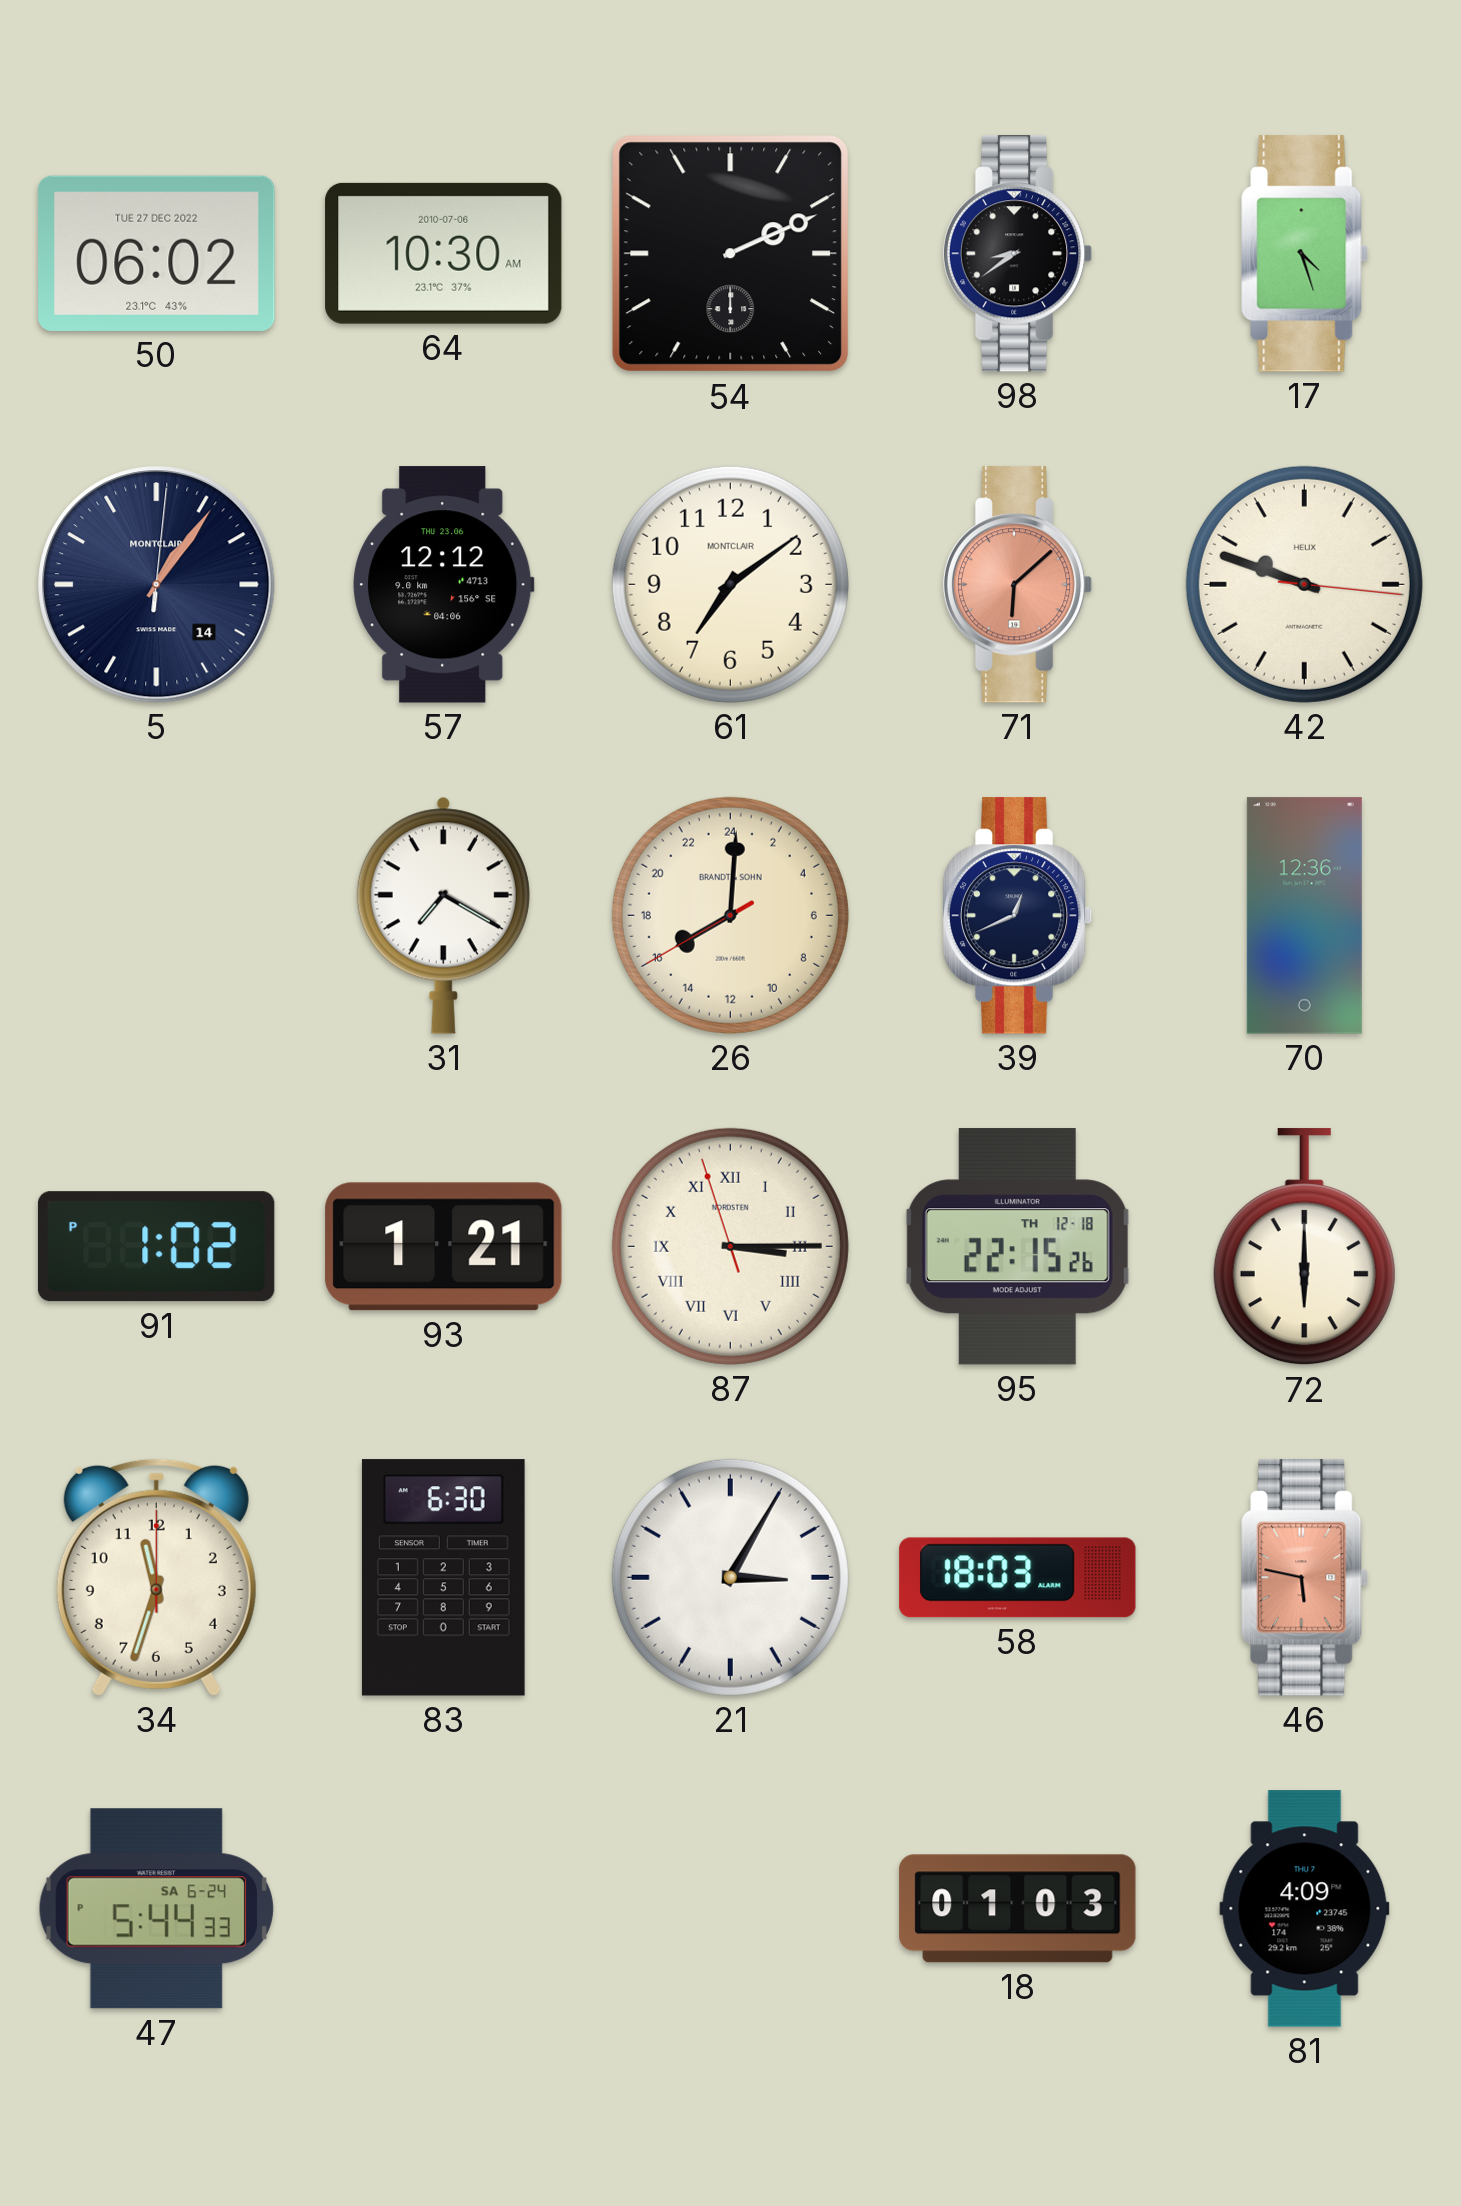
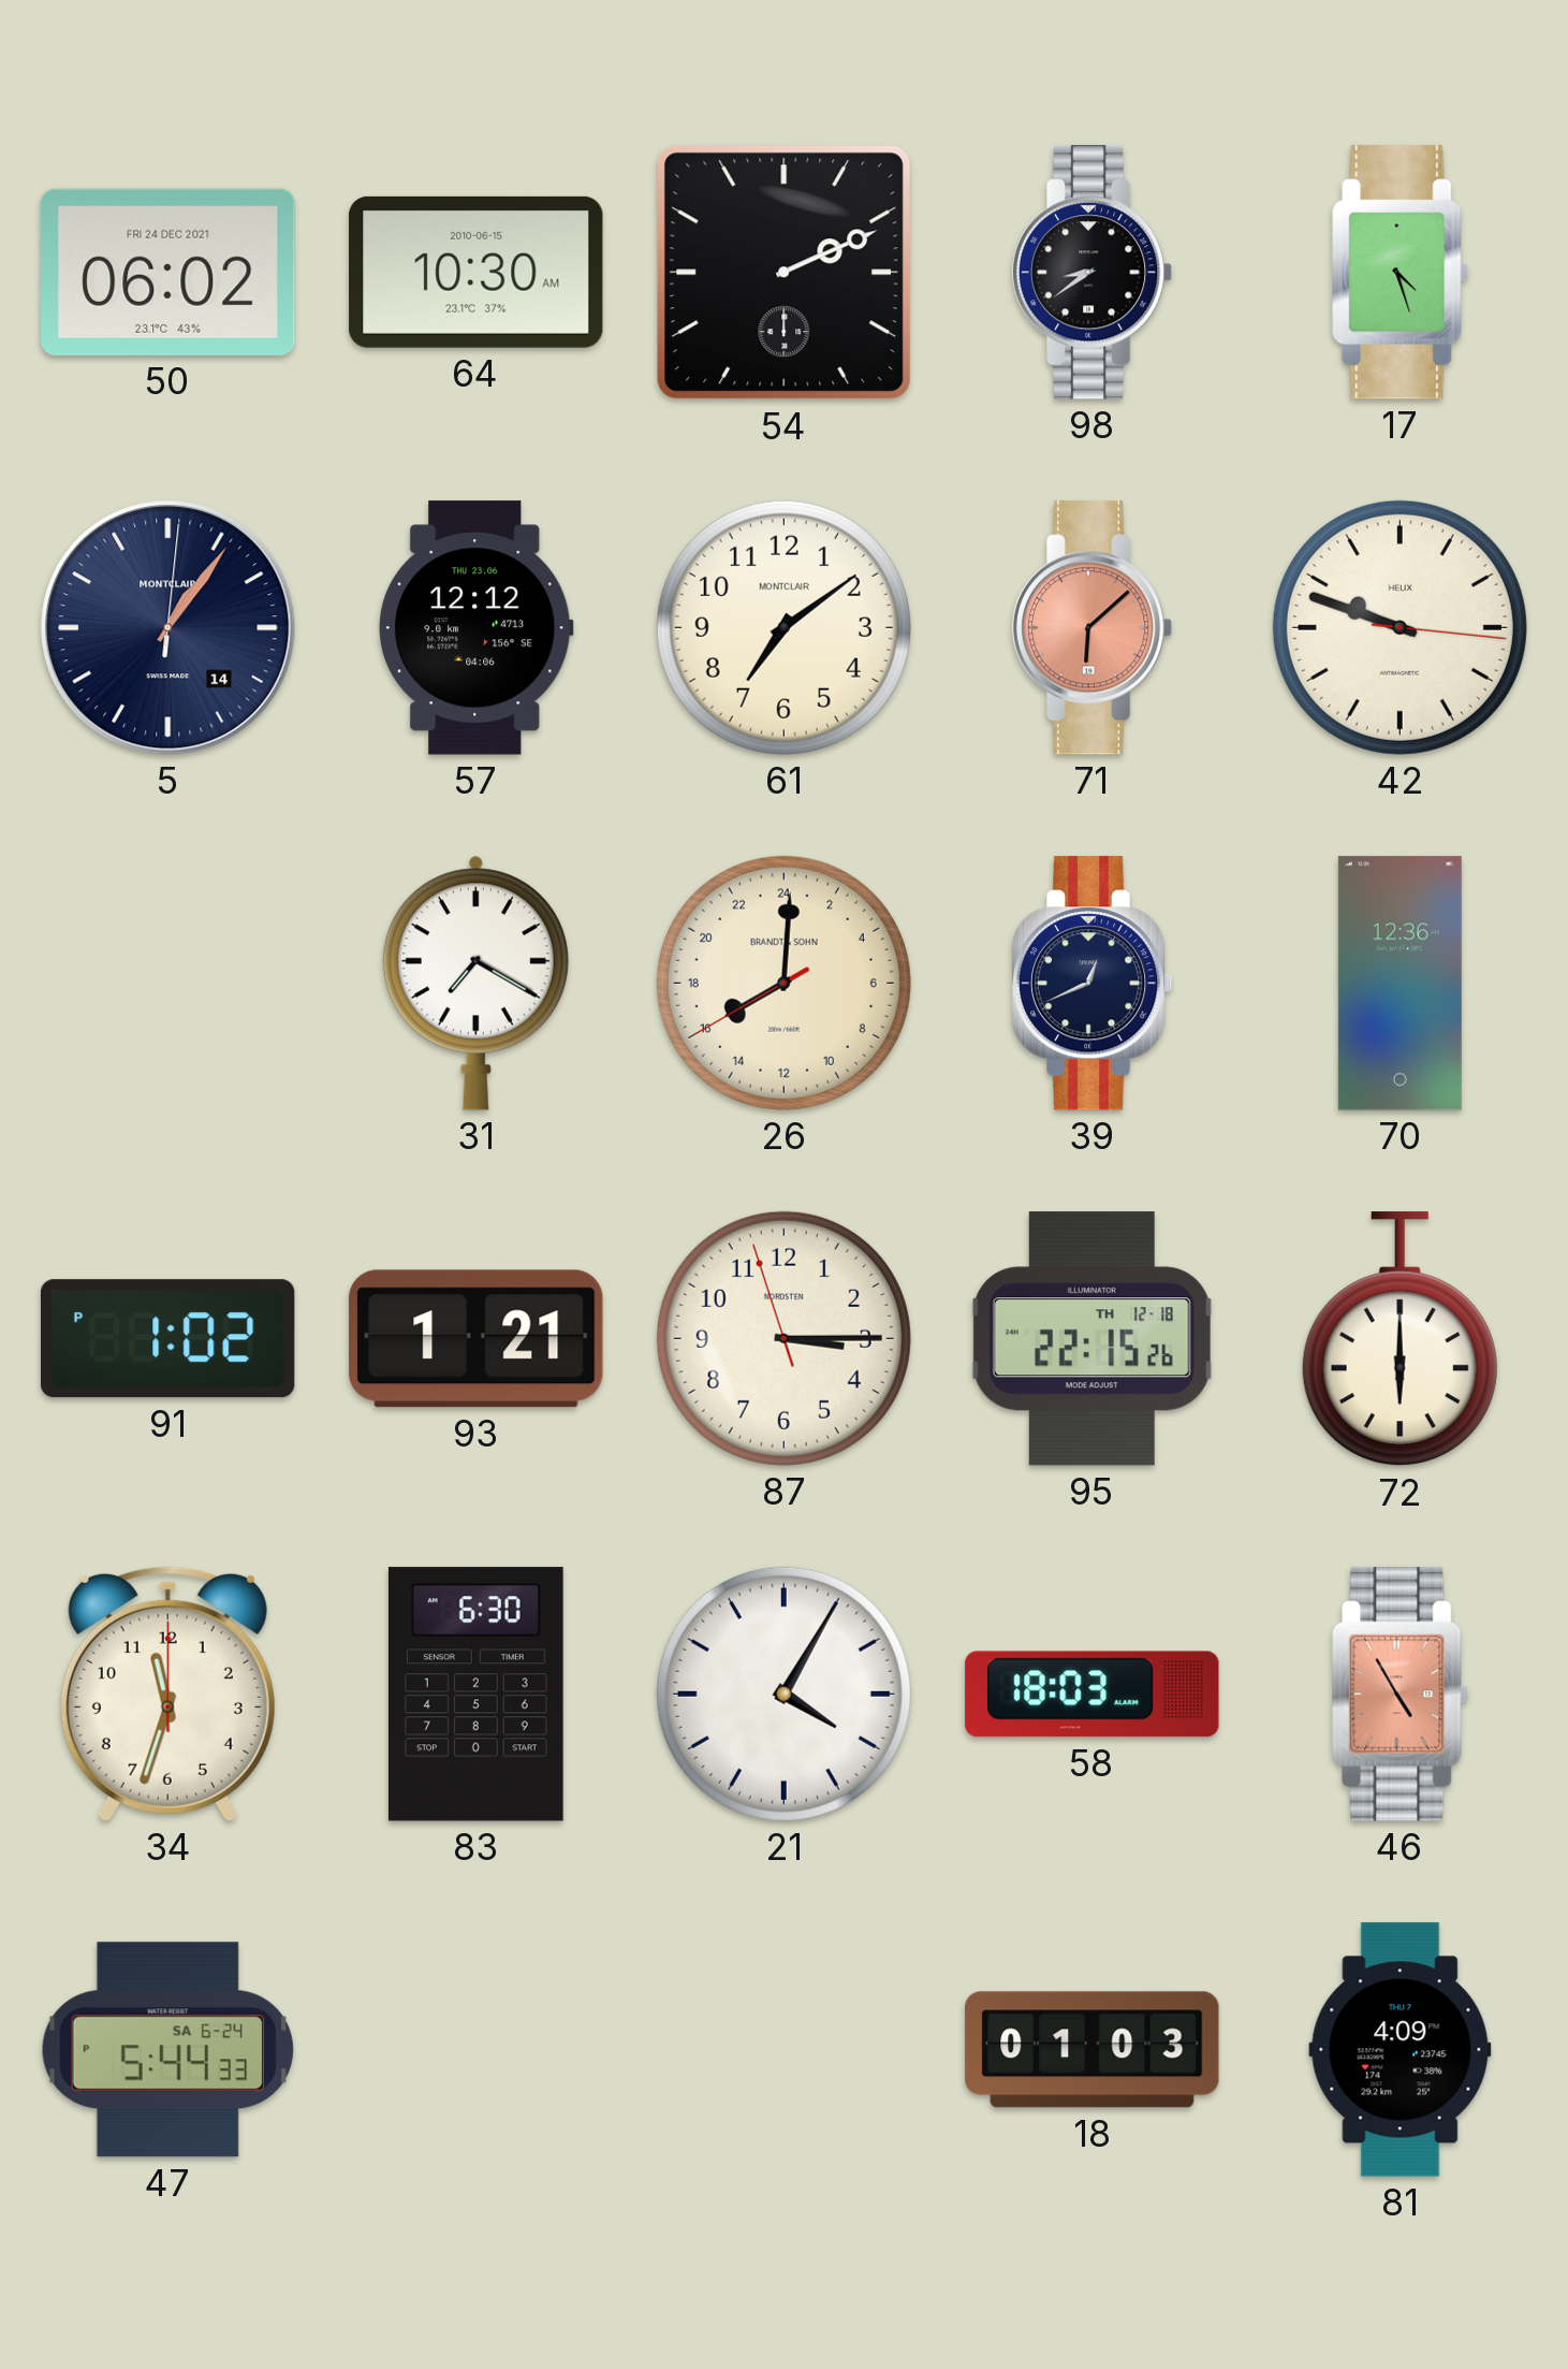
50 date: TUE 27 DEC 2022 -> FRI 24 DEC 2021 (168, 272)
64 date: 2010-07-06 -> 2010-06-15 (477, 272)
87 numerals: Roman -> Arabic (783, 1338)
21: 3:05 -> 4:05 (783, 1694)
46: 5:47 -> 4:55 (1401, 1695)
